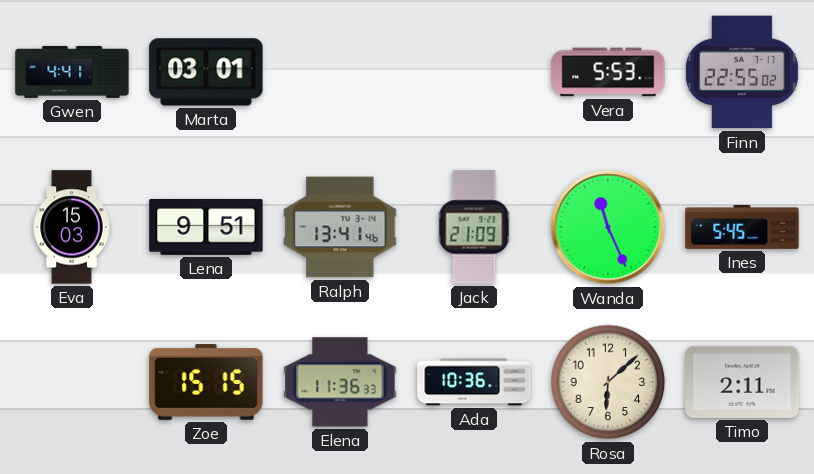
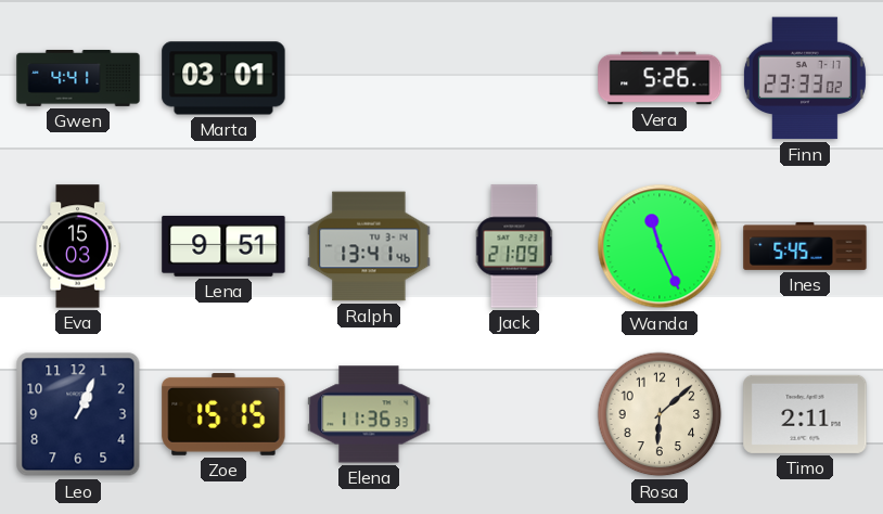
Vera: 5:53 -> 5:26 (660, 78)
Finn: 22:55 -> 23:33 (805, 78)
Leo: none -> 1:04 (78, 414)
Ada: 10:36 -> none (474, 382)
